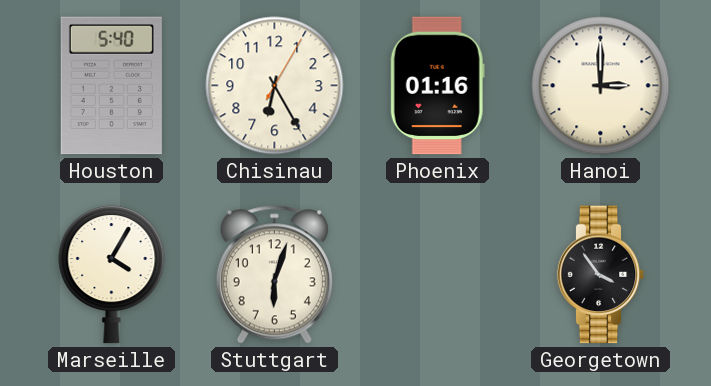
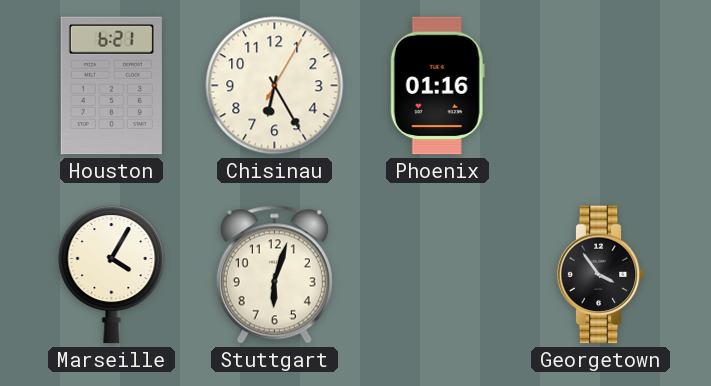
Houston: 5:40 -> 6:21 (111, 86)
Hanoi: 3:00 -> none (601, 86)
